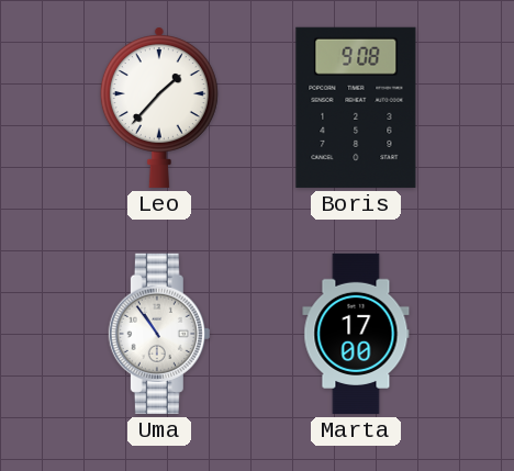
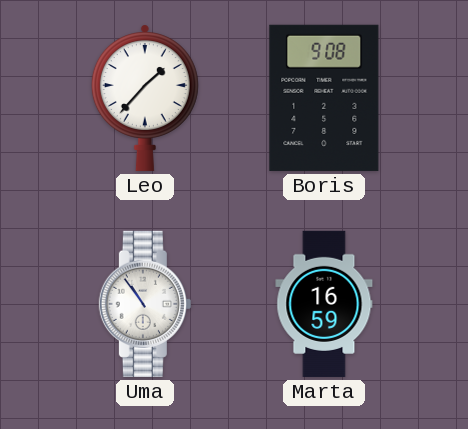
Marta: 17:00 -> 16:59 (324, 304)
